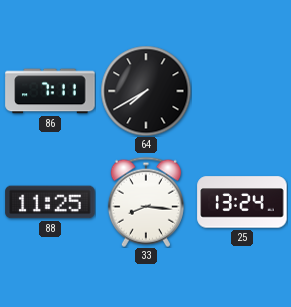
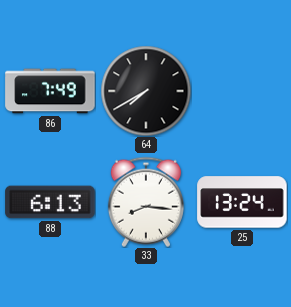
86: 7:11 -> 7:49 (50, 91)
88: 11:25 -> 6:13 (50, 202)
